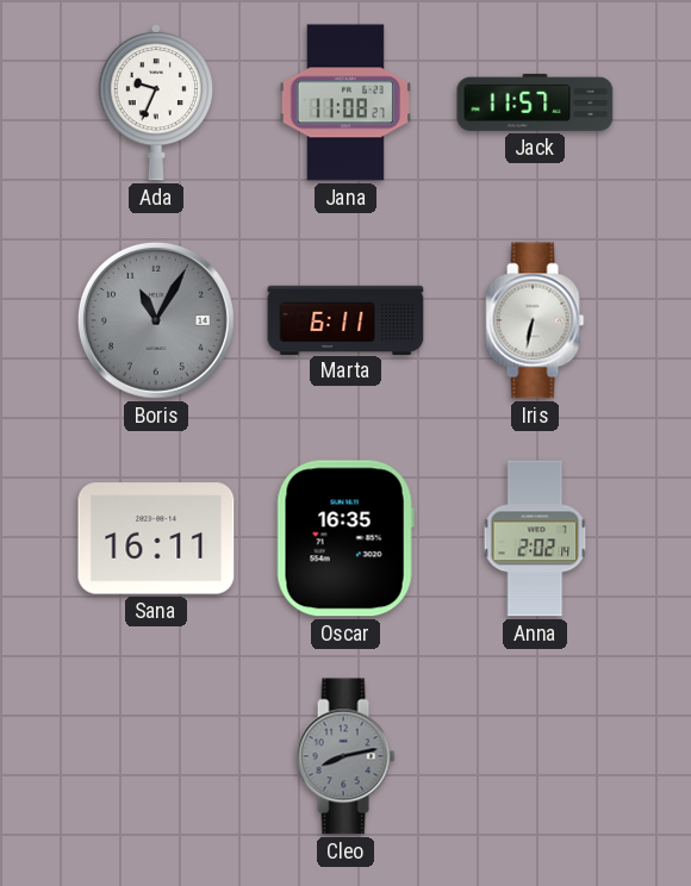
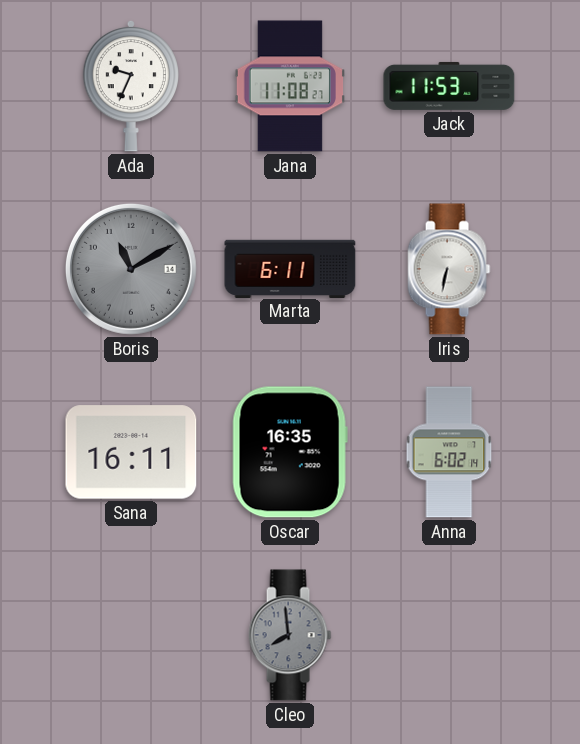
Jack: 11:57 -> 11:53 (449, 86)
Boris: 11:05 -> 11:10 (131, 269)
Anna: 2:02 -> 6:02 (449, 452)
Cleo: 8:13 -> 7:59 (290, 635)
